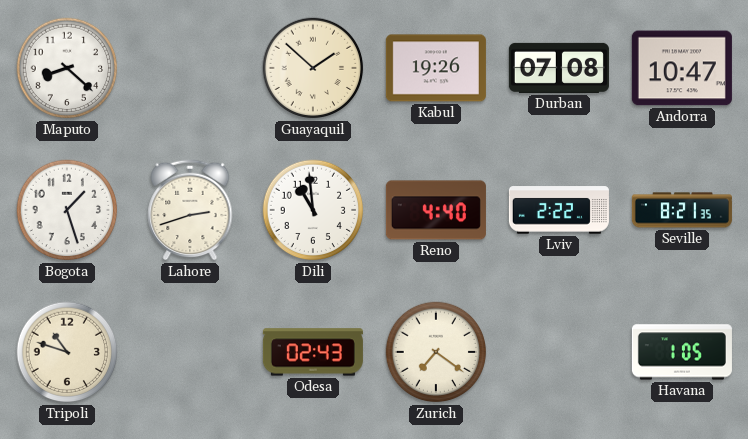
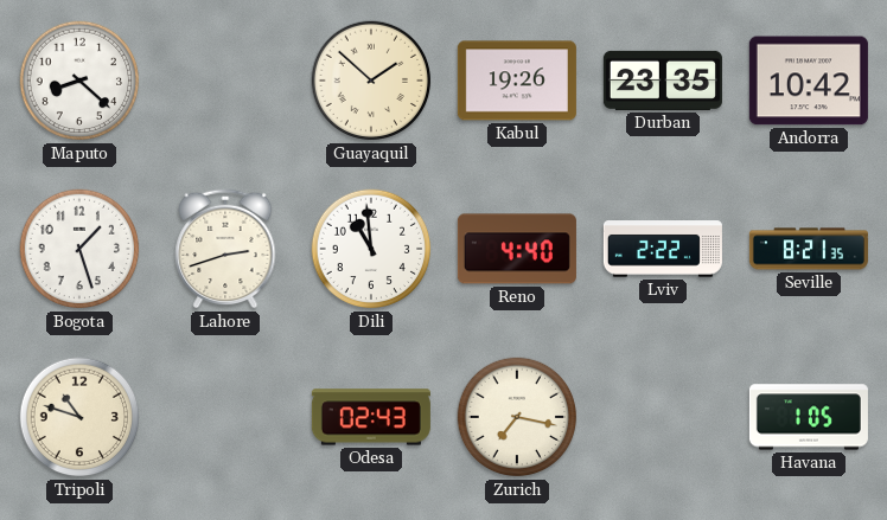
Durban: 07:08 -> 23:35 (663, 81)
Andorra: 10:47 -> 10:42 (809, 81)
Zurich: 7:21 -> 7:17 (517, 417)
